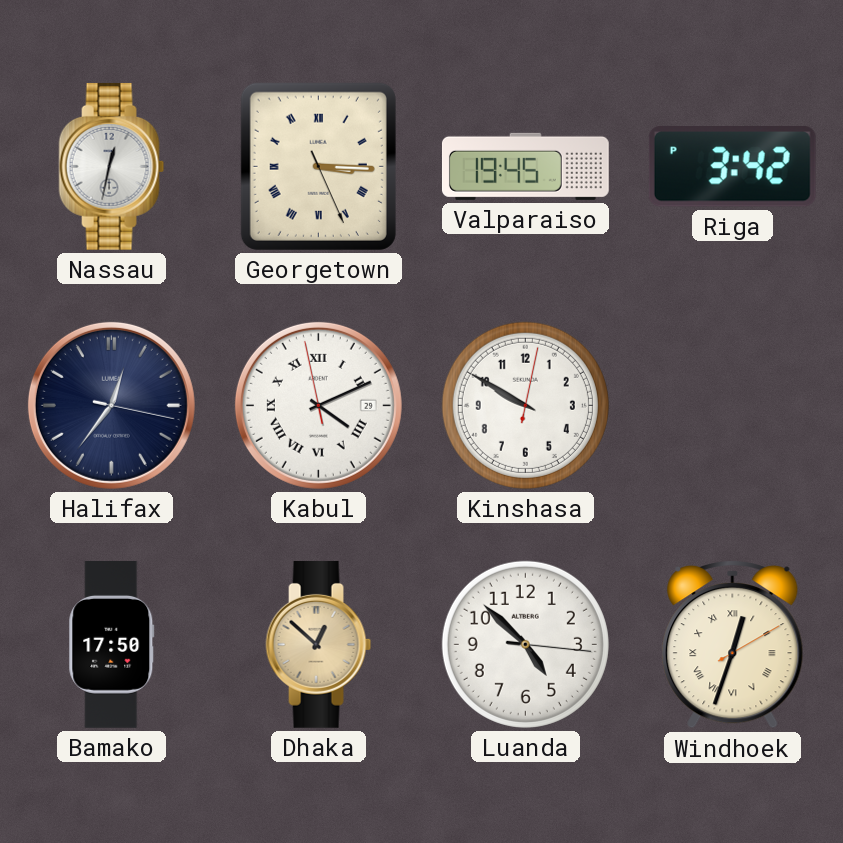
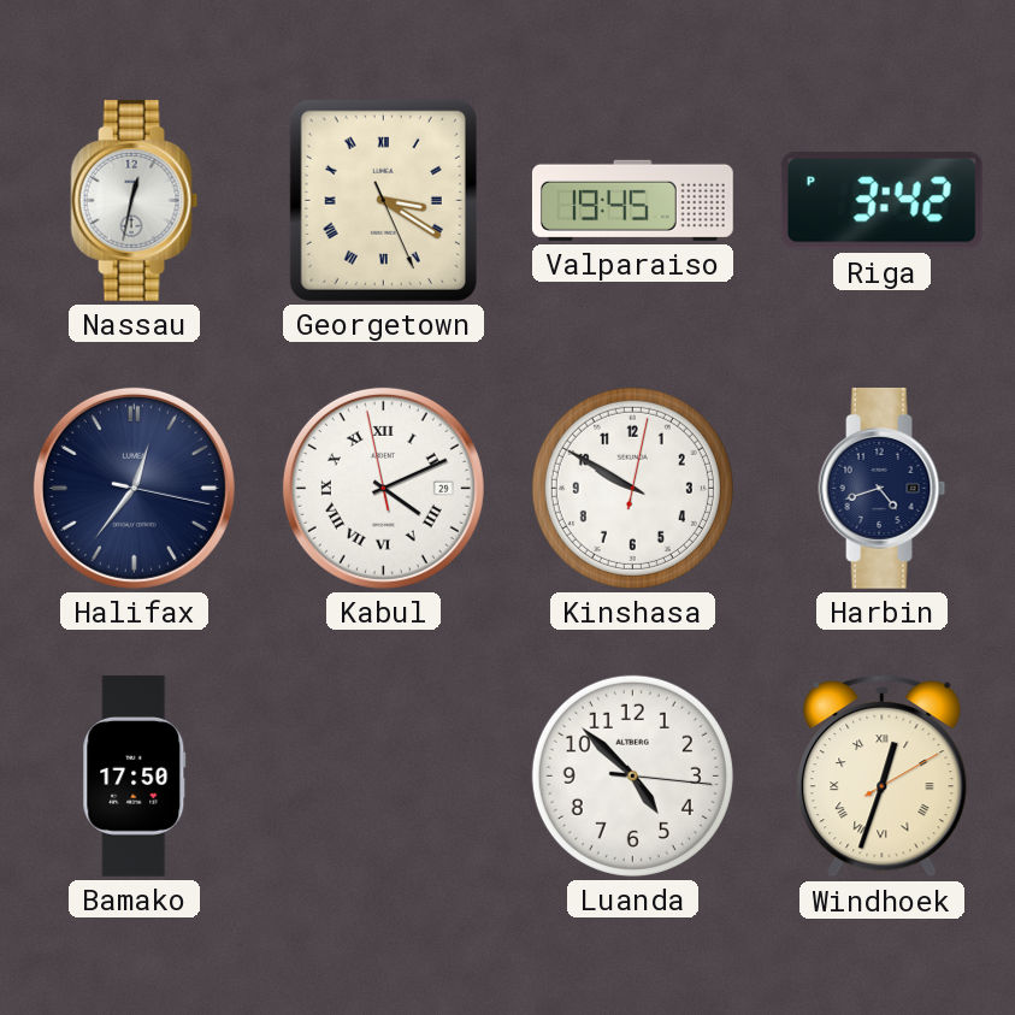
Georgetown: 3:15 -> 3:20 (383, 200)
Harbin: none -> 4:42 (883, 488)
Dhaka: 12:52 -> none (319, 644)
